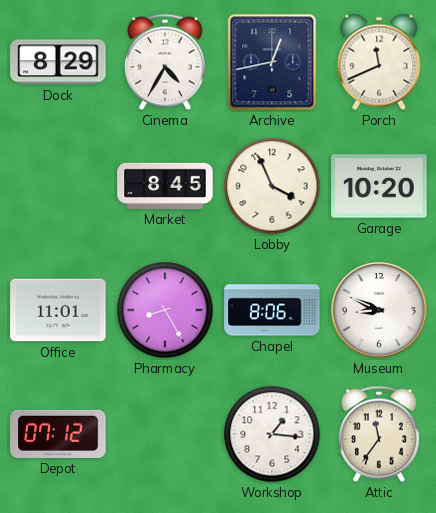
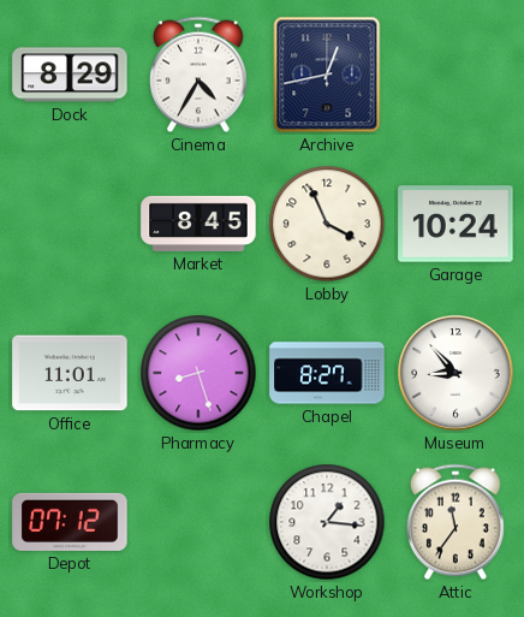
Porch: 11:41 -> none (379, 62)
Garage: 10:20 -> 10:24 (455, 224)
Pharmacy: 8:25 -> 8:27 (198, 373)
Chapel: 8:06 -> 8:27 (327, 373)
Museum: 8:49 -> 8:53 (455, 373)
